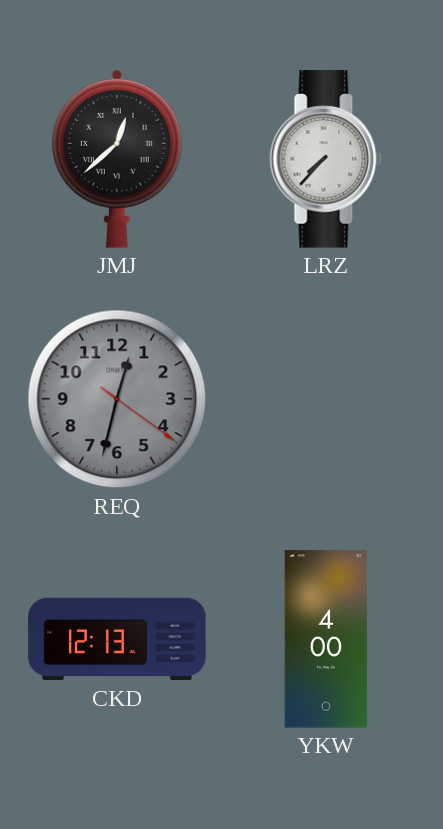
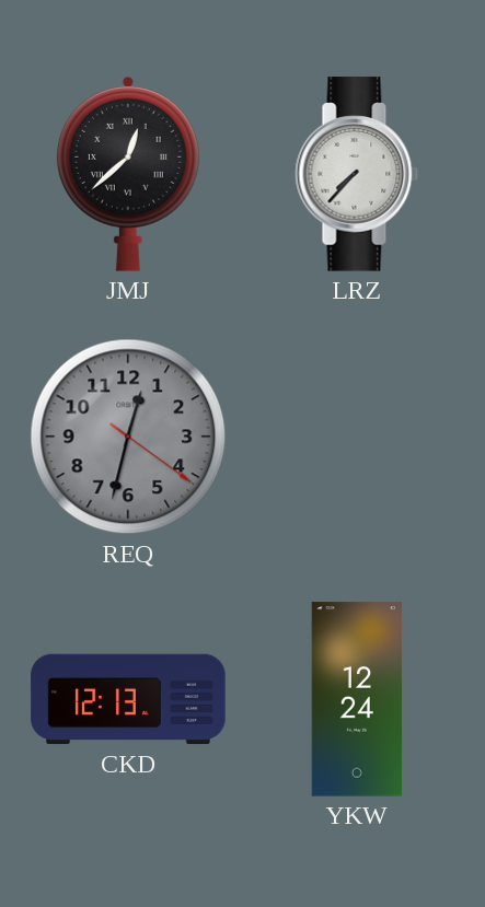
YKW: 4:00 -> 12:24 (357, 699)
